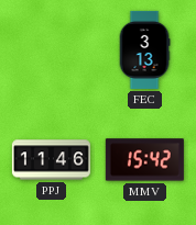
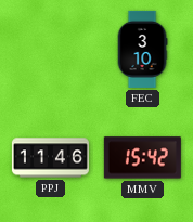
FEC: 3:13 -> 3:10 (142, 49)
